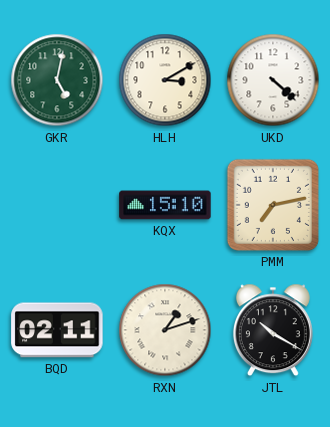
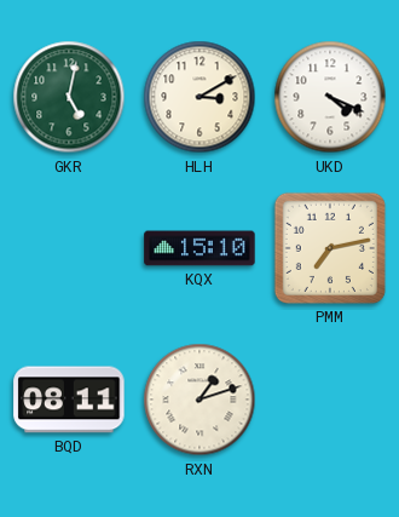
UKD: 4:22 -> 4:19 (330, 97)
BQD: 02:11 -> 08:11 (69, 400)
JTL: 10:20 -> none (273, 330)
